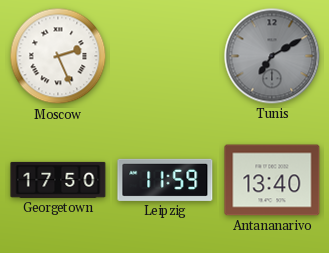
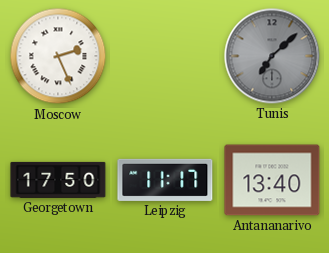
Tunis: 7:10 -> 7:08 (272, 56)
Leipzig: 11:59 -> 11:17 (165, 180)
